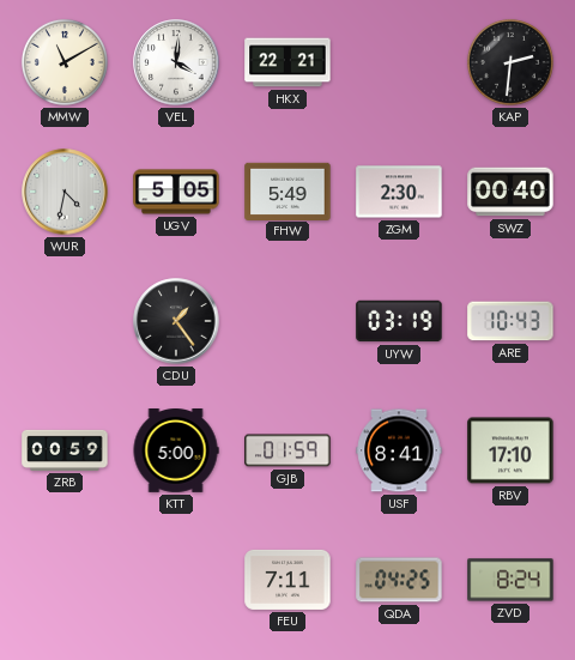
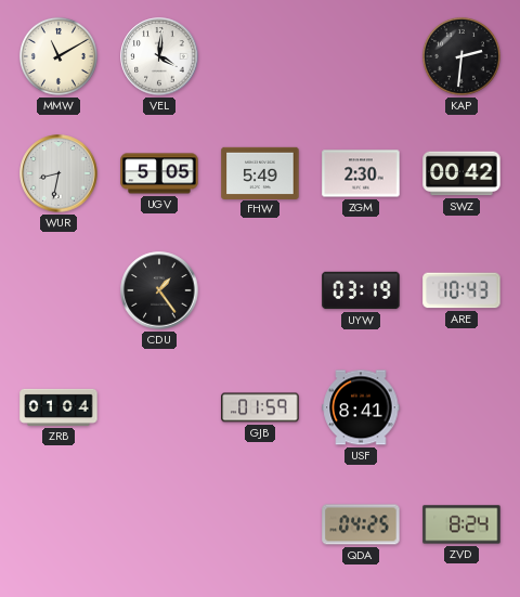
HKX: 22:21 -> none (287, 62)
WUR: 4:32 -> 8:32 (58, 173)
SWZ: 00:40 -> 00:42 (461, 173)
ZRB: 00:59 -> 01:04 (58, 407)
KTT: 5:00 -> none (176, 450)
RBV: 17:10 -> none (510, 450)
FEU: 7:11 -> none (287, 580)
